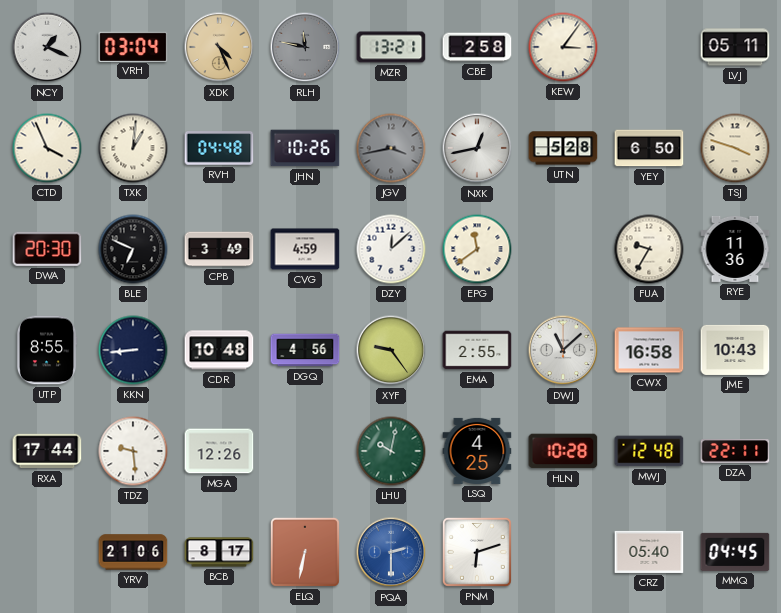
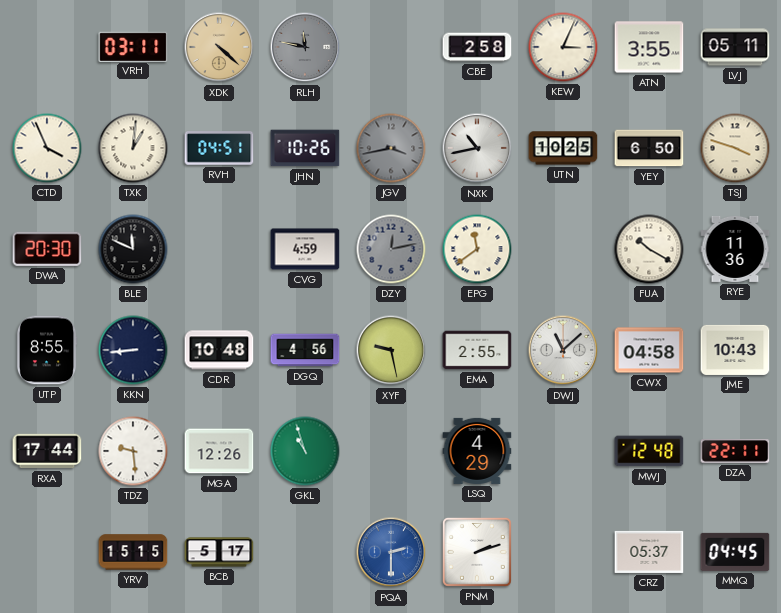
NCY: 1:19 -> none (47, 47)
VRH: 03:04 -> 03:11 (133, 46)
XDK: 4:26 -> 4:22 (219, 47)
MZR: 13:21 -> none (391, 47)
KEW: 3:06 -> 3:04 (563, 47)
ATN: none -> 3:55 (649, 47)
RVH: 04:48 -> 04:51 (219, 148)
NXK: 12:43 -> 10:43 (477, 148)
UTN: 5:28 -> 10:25 (563, 148)
BLE: 6:49 -> 11:49 (133, 249)
CPB: 3:49 -> none (219, 249)
DZY: 12:08 -> 12:13 (391, 249)
DZY dial: white -> grey (391, 249)
FUA: 9:35 -> 10:20 (649, 249)
XYF: 9:24 -> 9:28 (391, 350)
CWX: 16:58 -> 04:58 (649, 350)
GKL: none -> 10:57 (305, 451)
LHU: 10:02 -> none (391, 451)
LSQ: 4:25 -> 4:29 (477, 451)
HLN: 10:28 -> none (563, 451)
YRV: 21:06 -> 15:15 (133, 552)
BCB: 8:17 -> 5:17 (219, 552)
ELQ: 6:32 -> none (305, 552)
PNM: 6:12 -> 2:12 (477, 552)
CRZ: 05:40 -> 05:37 (649, 552)
